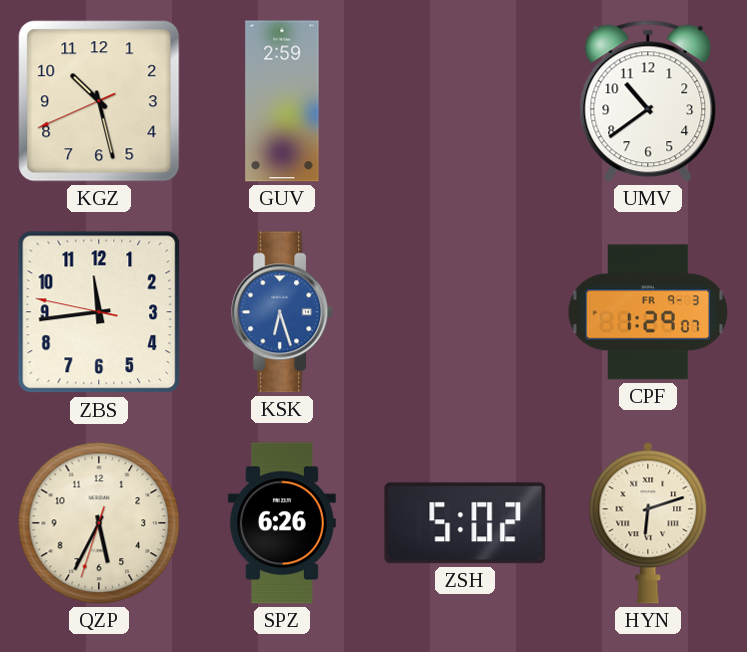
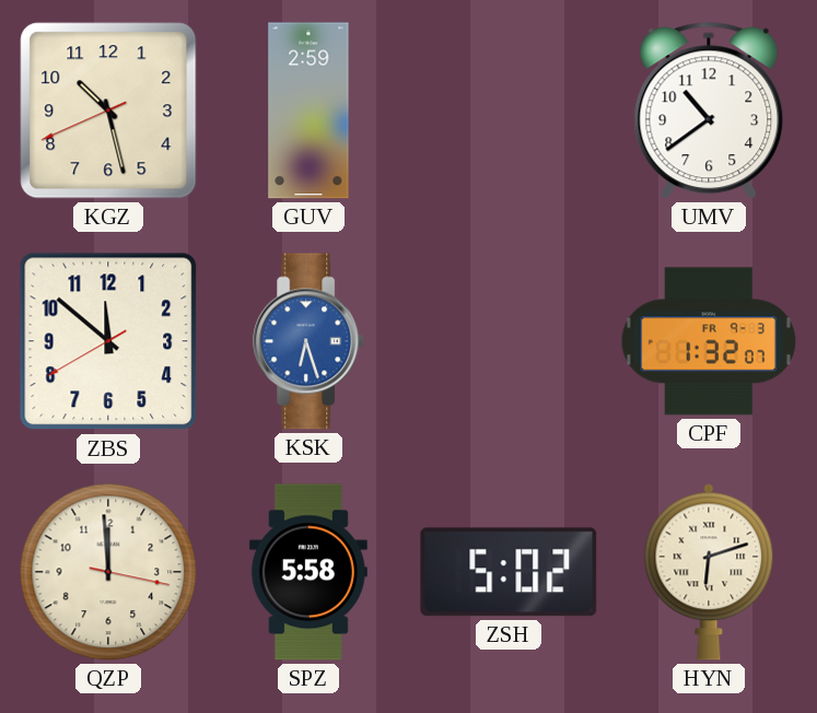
ZBS: 11:43 -> 11:51 (108, 341)
CPF: 1:29 -> 1:32 (708, 341)
QZP: 5:34 -> 11:59 (108, 572)
SPZ: 6:26 -> 5:58 (308, 572)
